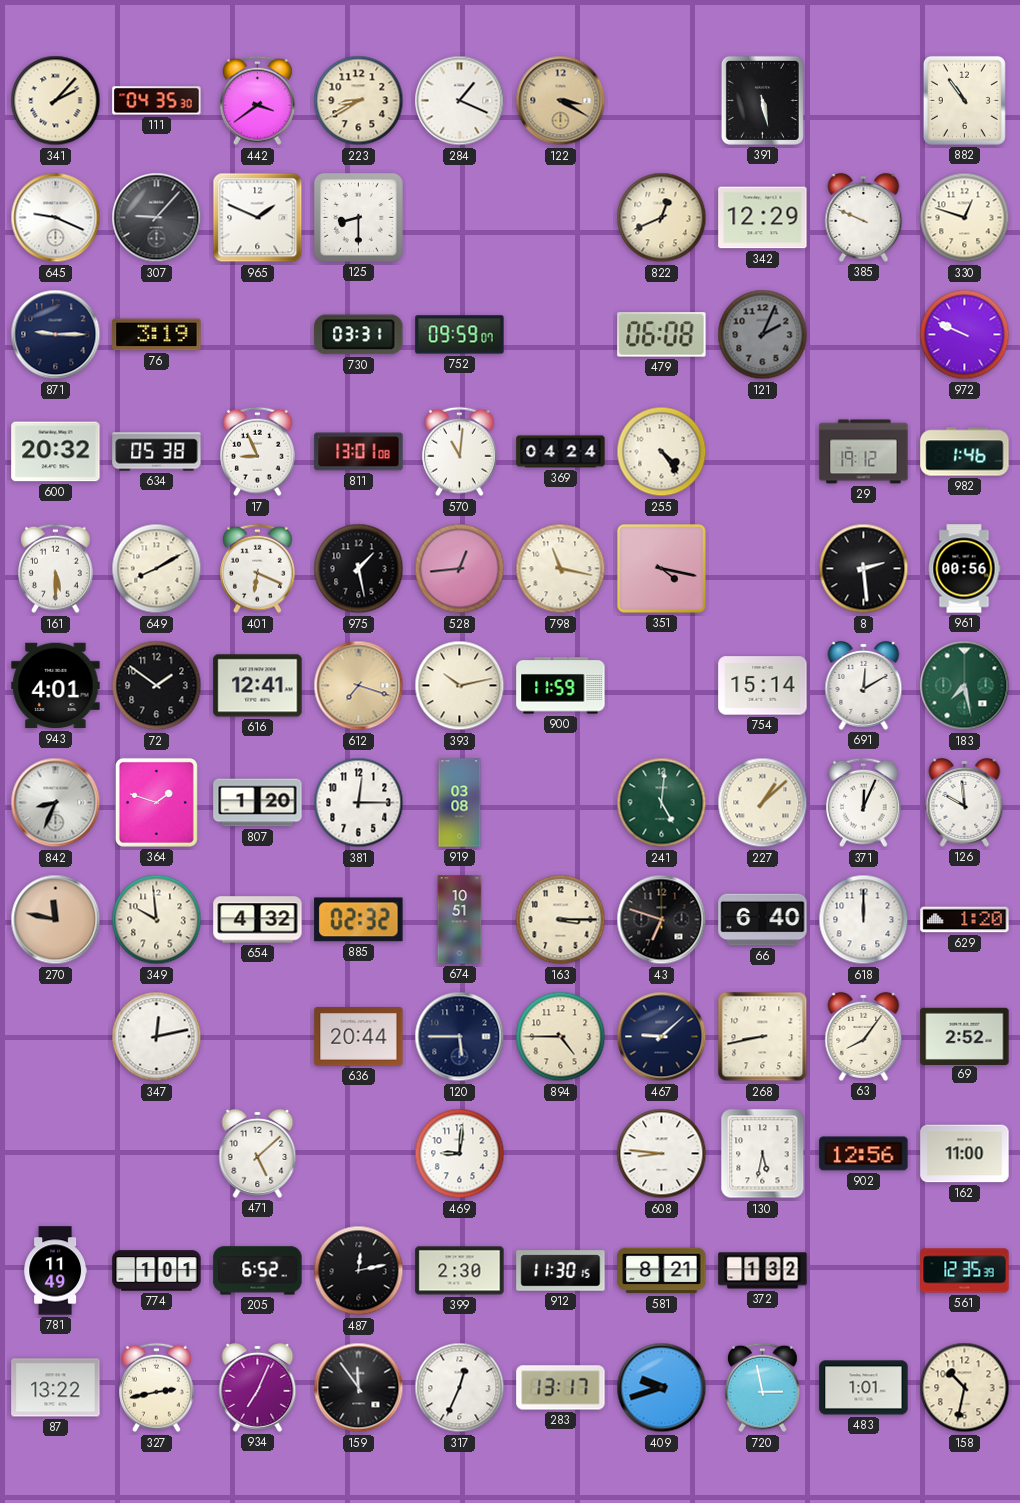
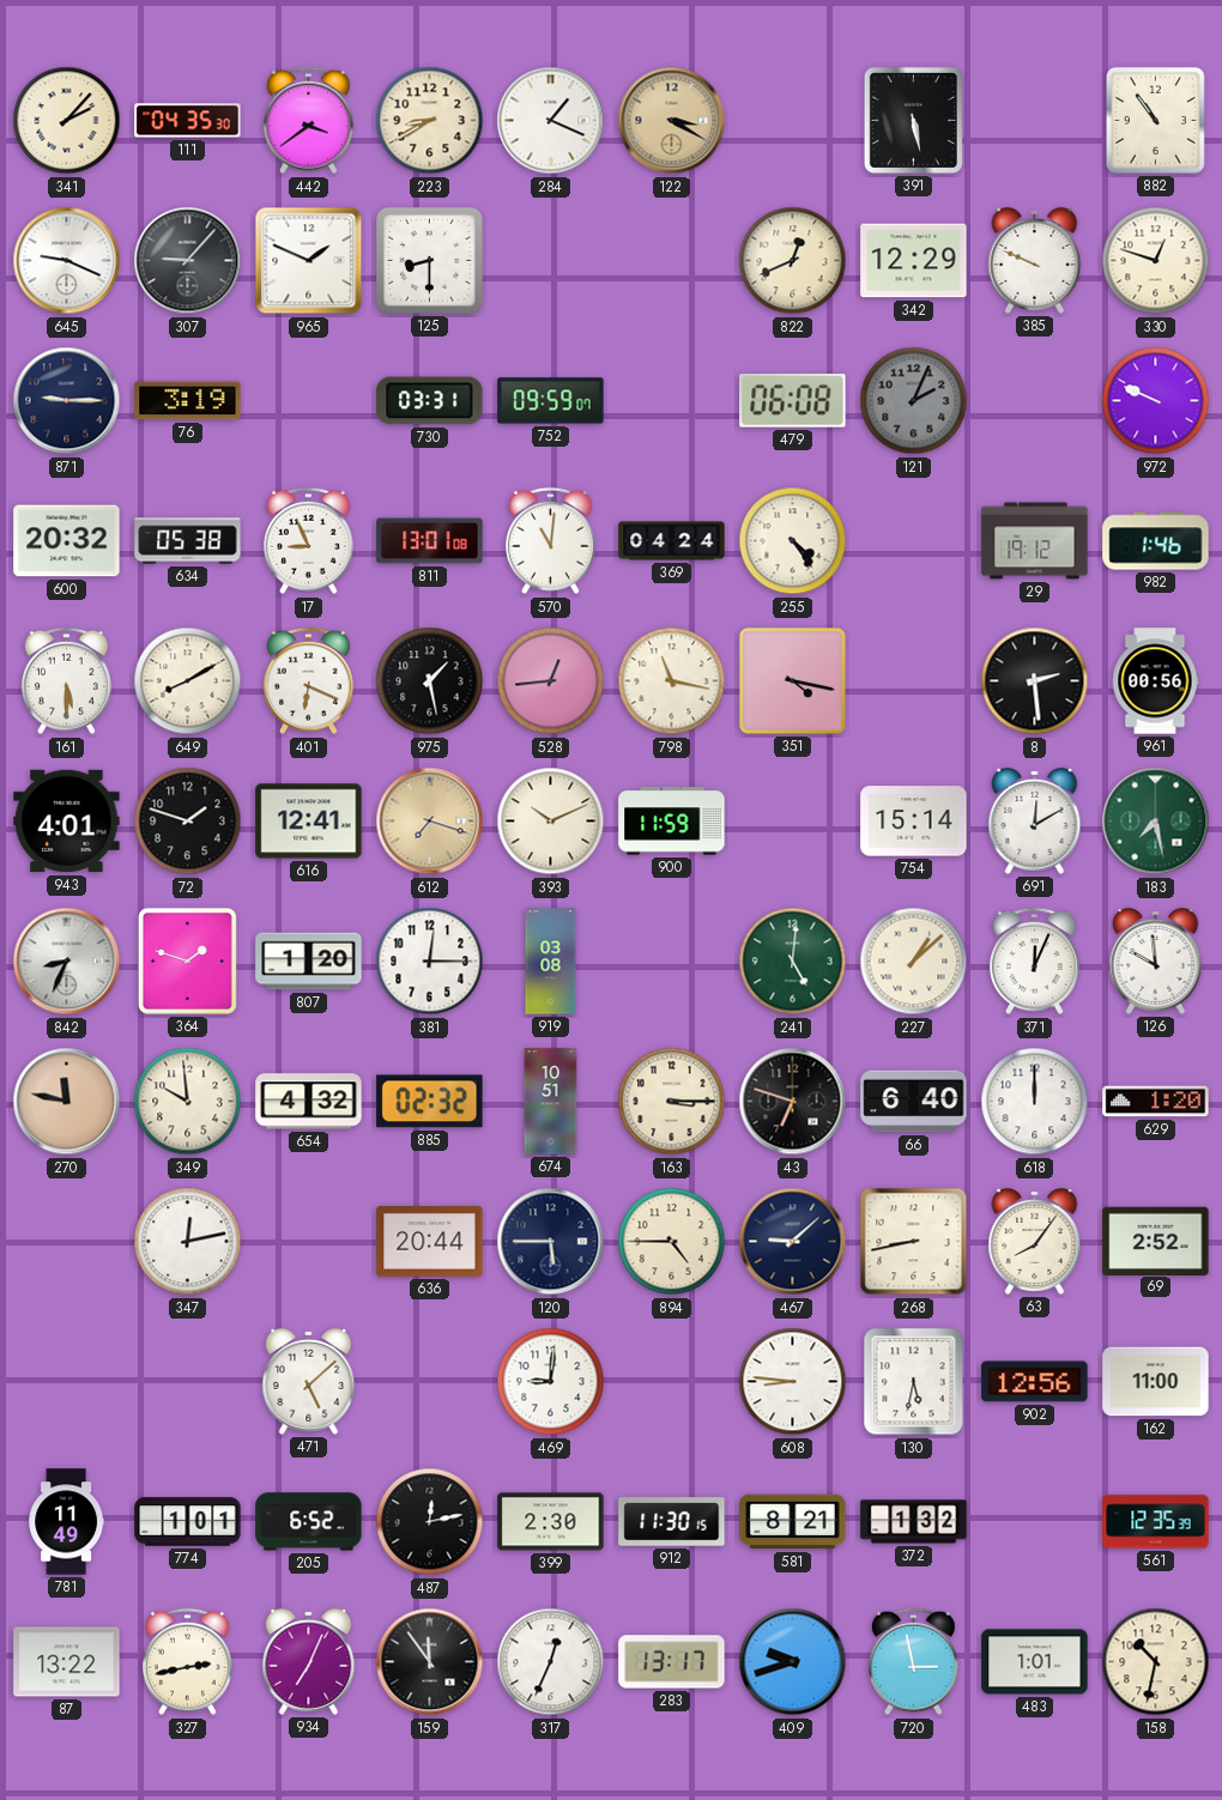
72: 1:51 -> 1:48 (188, 822)
393: 10:13 -> 10:11 (551, 822)
